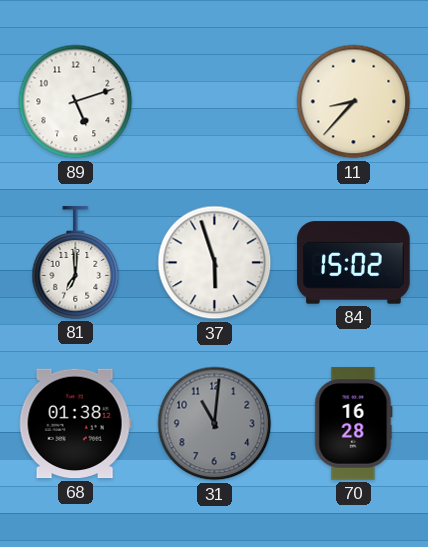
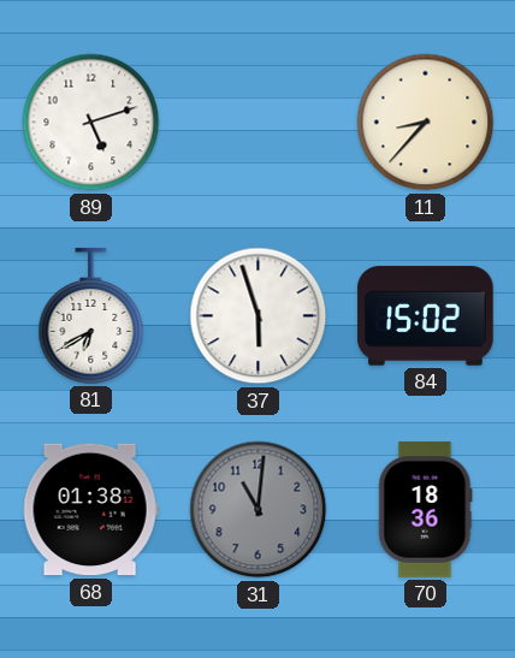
81: 7:00 -> 6:40 (91, 316)
70: 16:28 -> 18:36 (426, 510)
